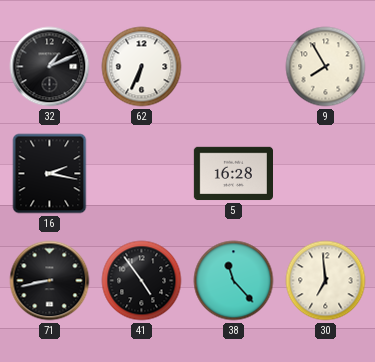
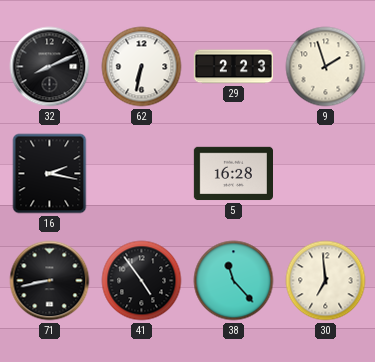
32: 1:11 -> 8:11 (50, 67)
62: 6:34 -> 6:32 (142, 67)
29: none -> 2:23 (233, 67)
9: 7:55 -> 1:57 (326, 67)
